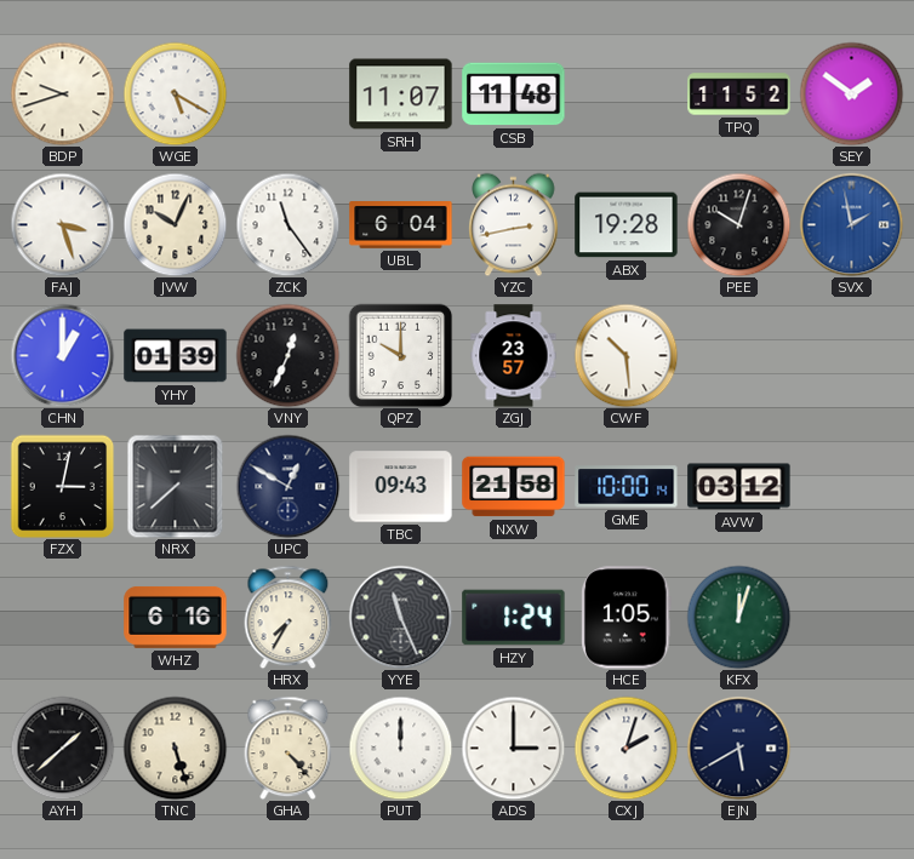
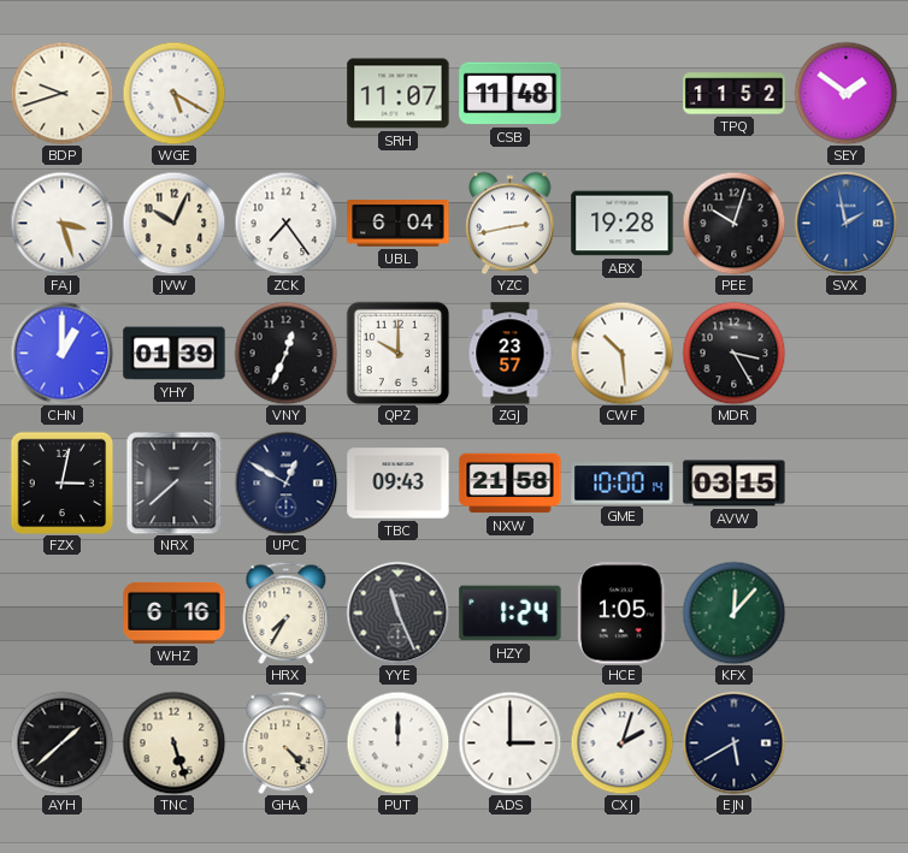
ZCK: 11:24 -> 7:24 (285, 223)
MDR: none -> 3:25 (733, 353)
AVW: 03:12 -> 03:15 (735, 484)
KFX: 12:03 -> 12:07 (733, 612)
